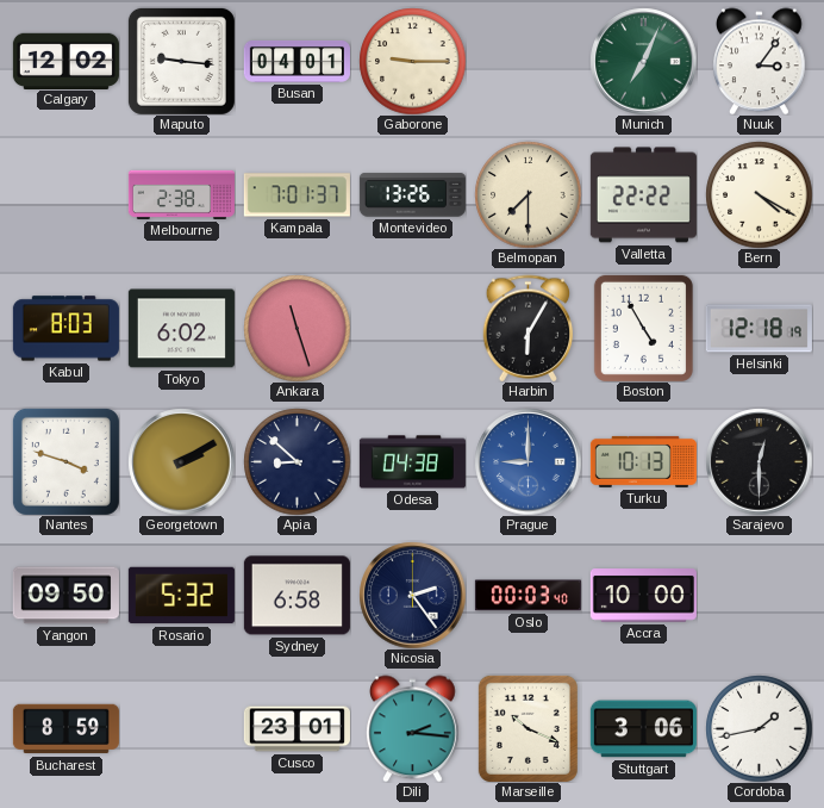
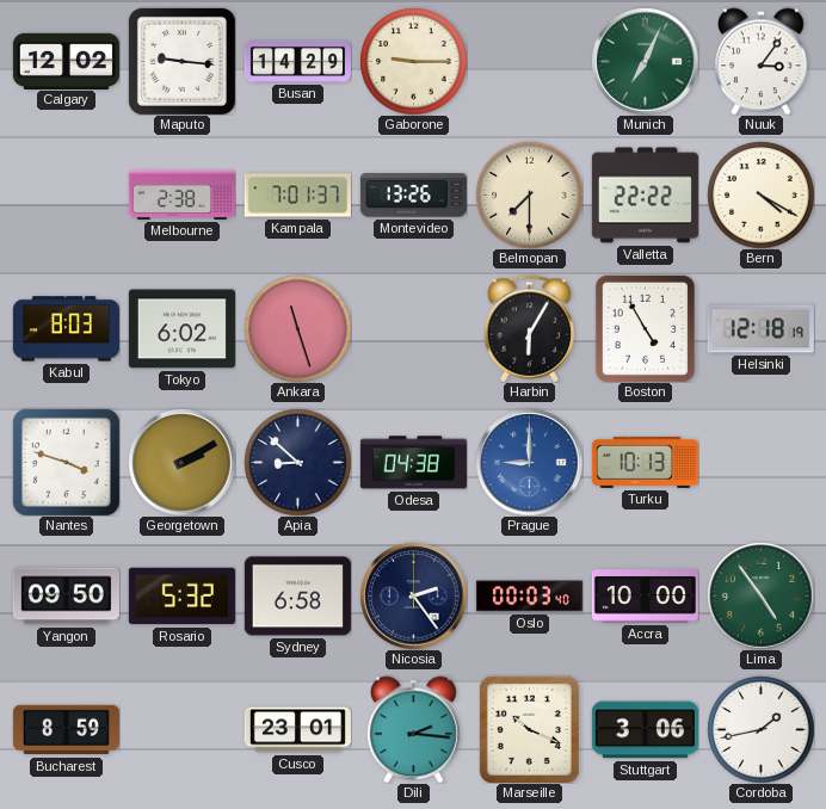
Busan: 04:01 -> 14:29 (297, 61)
Sarajevo: 12:30 -> none (759, 461)
Lima: none -> 4:54 (760, 595)
